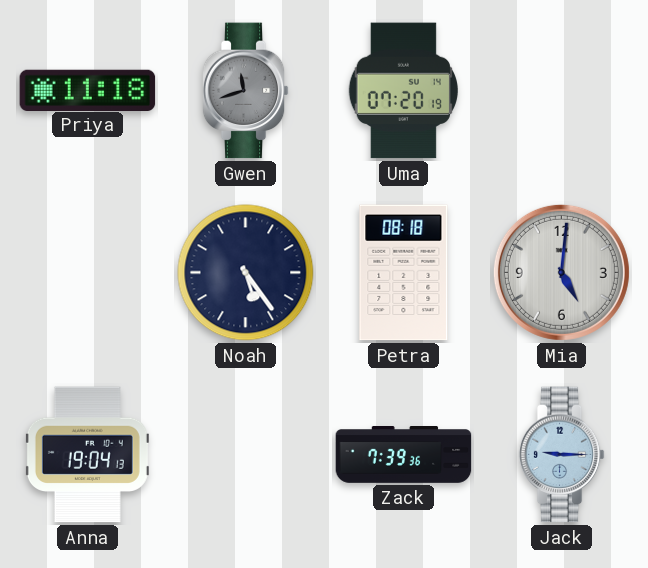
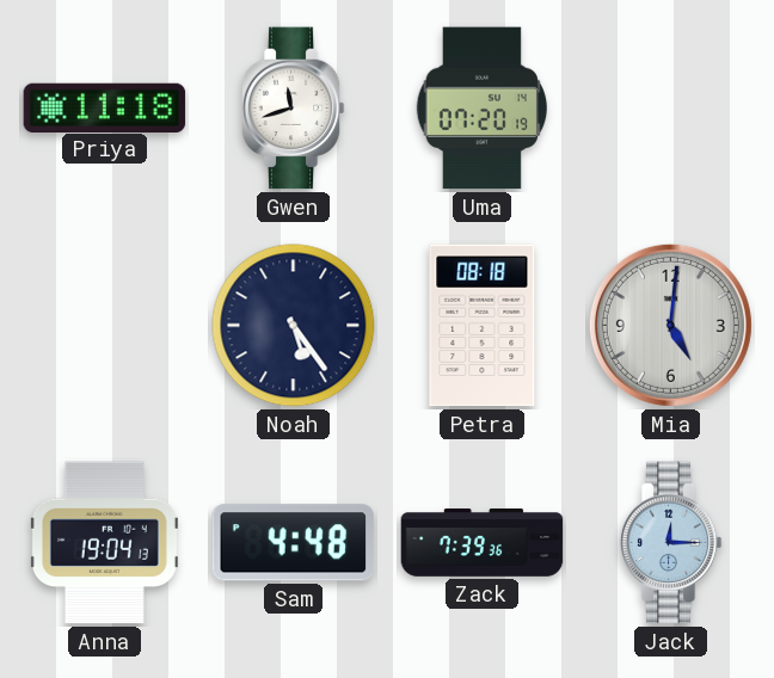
Gwen dial: grey -> white (293, 109)
Sam: none -> 4:48 (294, 543)
Jack: 9:15 -> 12:15 (670, 543)
